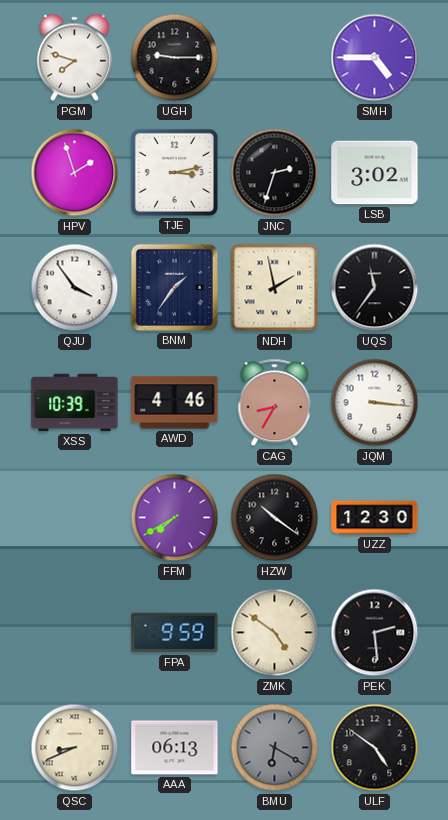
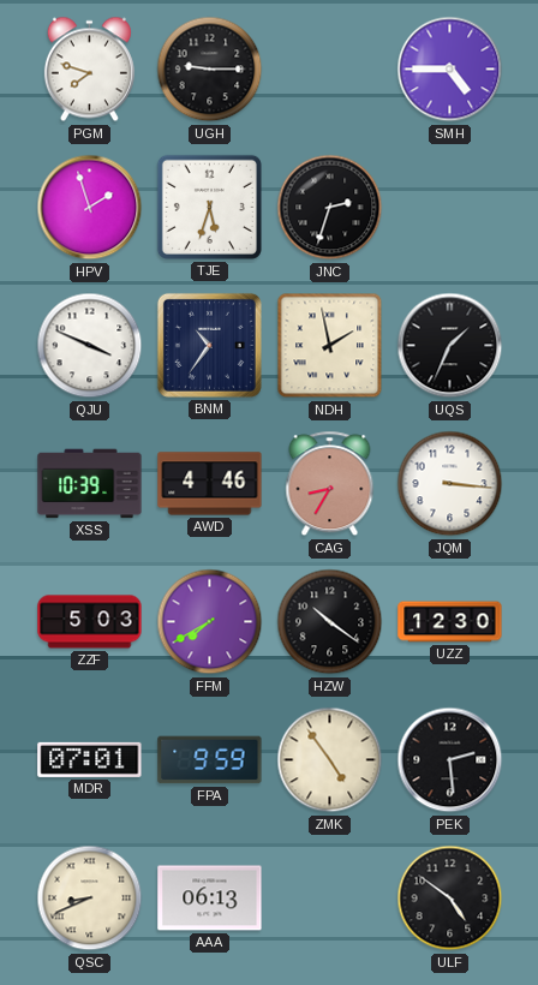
TJE: 3:13 -> 5:33 (209, 207)
LSB: 3:02 -> none (375, 173)
QJU: 3:54 -> 3:49 (90, 346)
BNM: 1:36 -> 10:36 (209, 345)
UQS: 11:36 -> 1:34 (450, 346)
ZZF: none -> 5:03 (90, 622)
MDR: none -> 07:01 (90, 759)
ZMK: 4:51 -> 4:54 (330, 760)
BMU: 6:20 -> none (275, 748)
